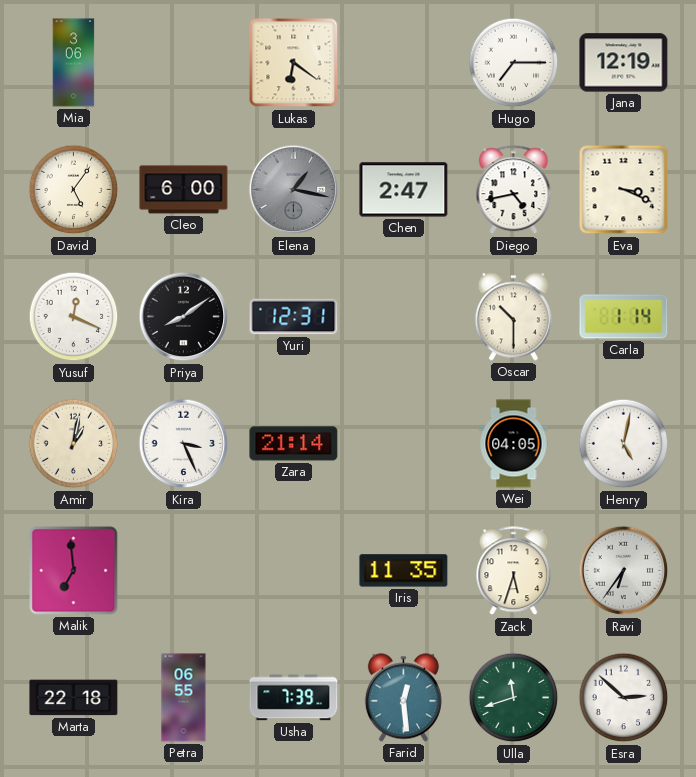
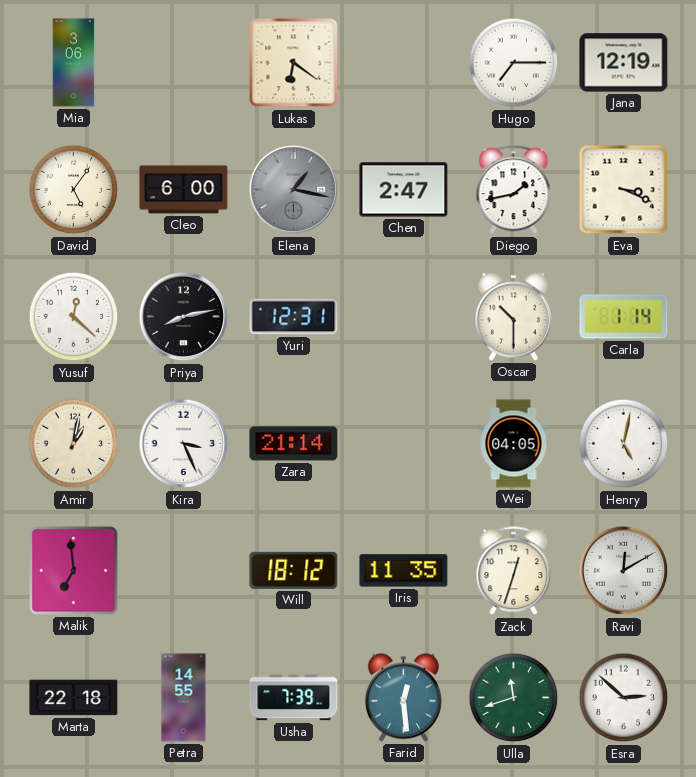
Diego: 4:43 -> 1:43 (514, 190)
Yusuf: 12:19 -> 12:22 (74, 317)
Priya: 8:09 -> 8:13 (184, 317)
Will: none -> 18:12 (294, 570)
Zack: 5:33 -> 12:33 (514, 571)
Ravi: 6:36 -> 12:10 (624, 571)
Petra: 06:55 -> 14:55 (184, 698)
